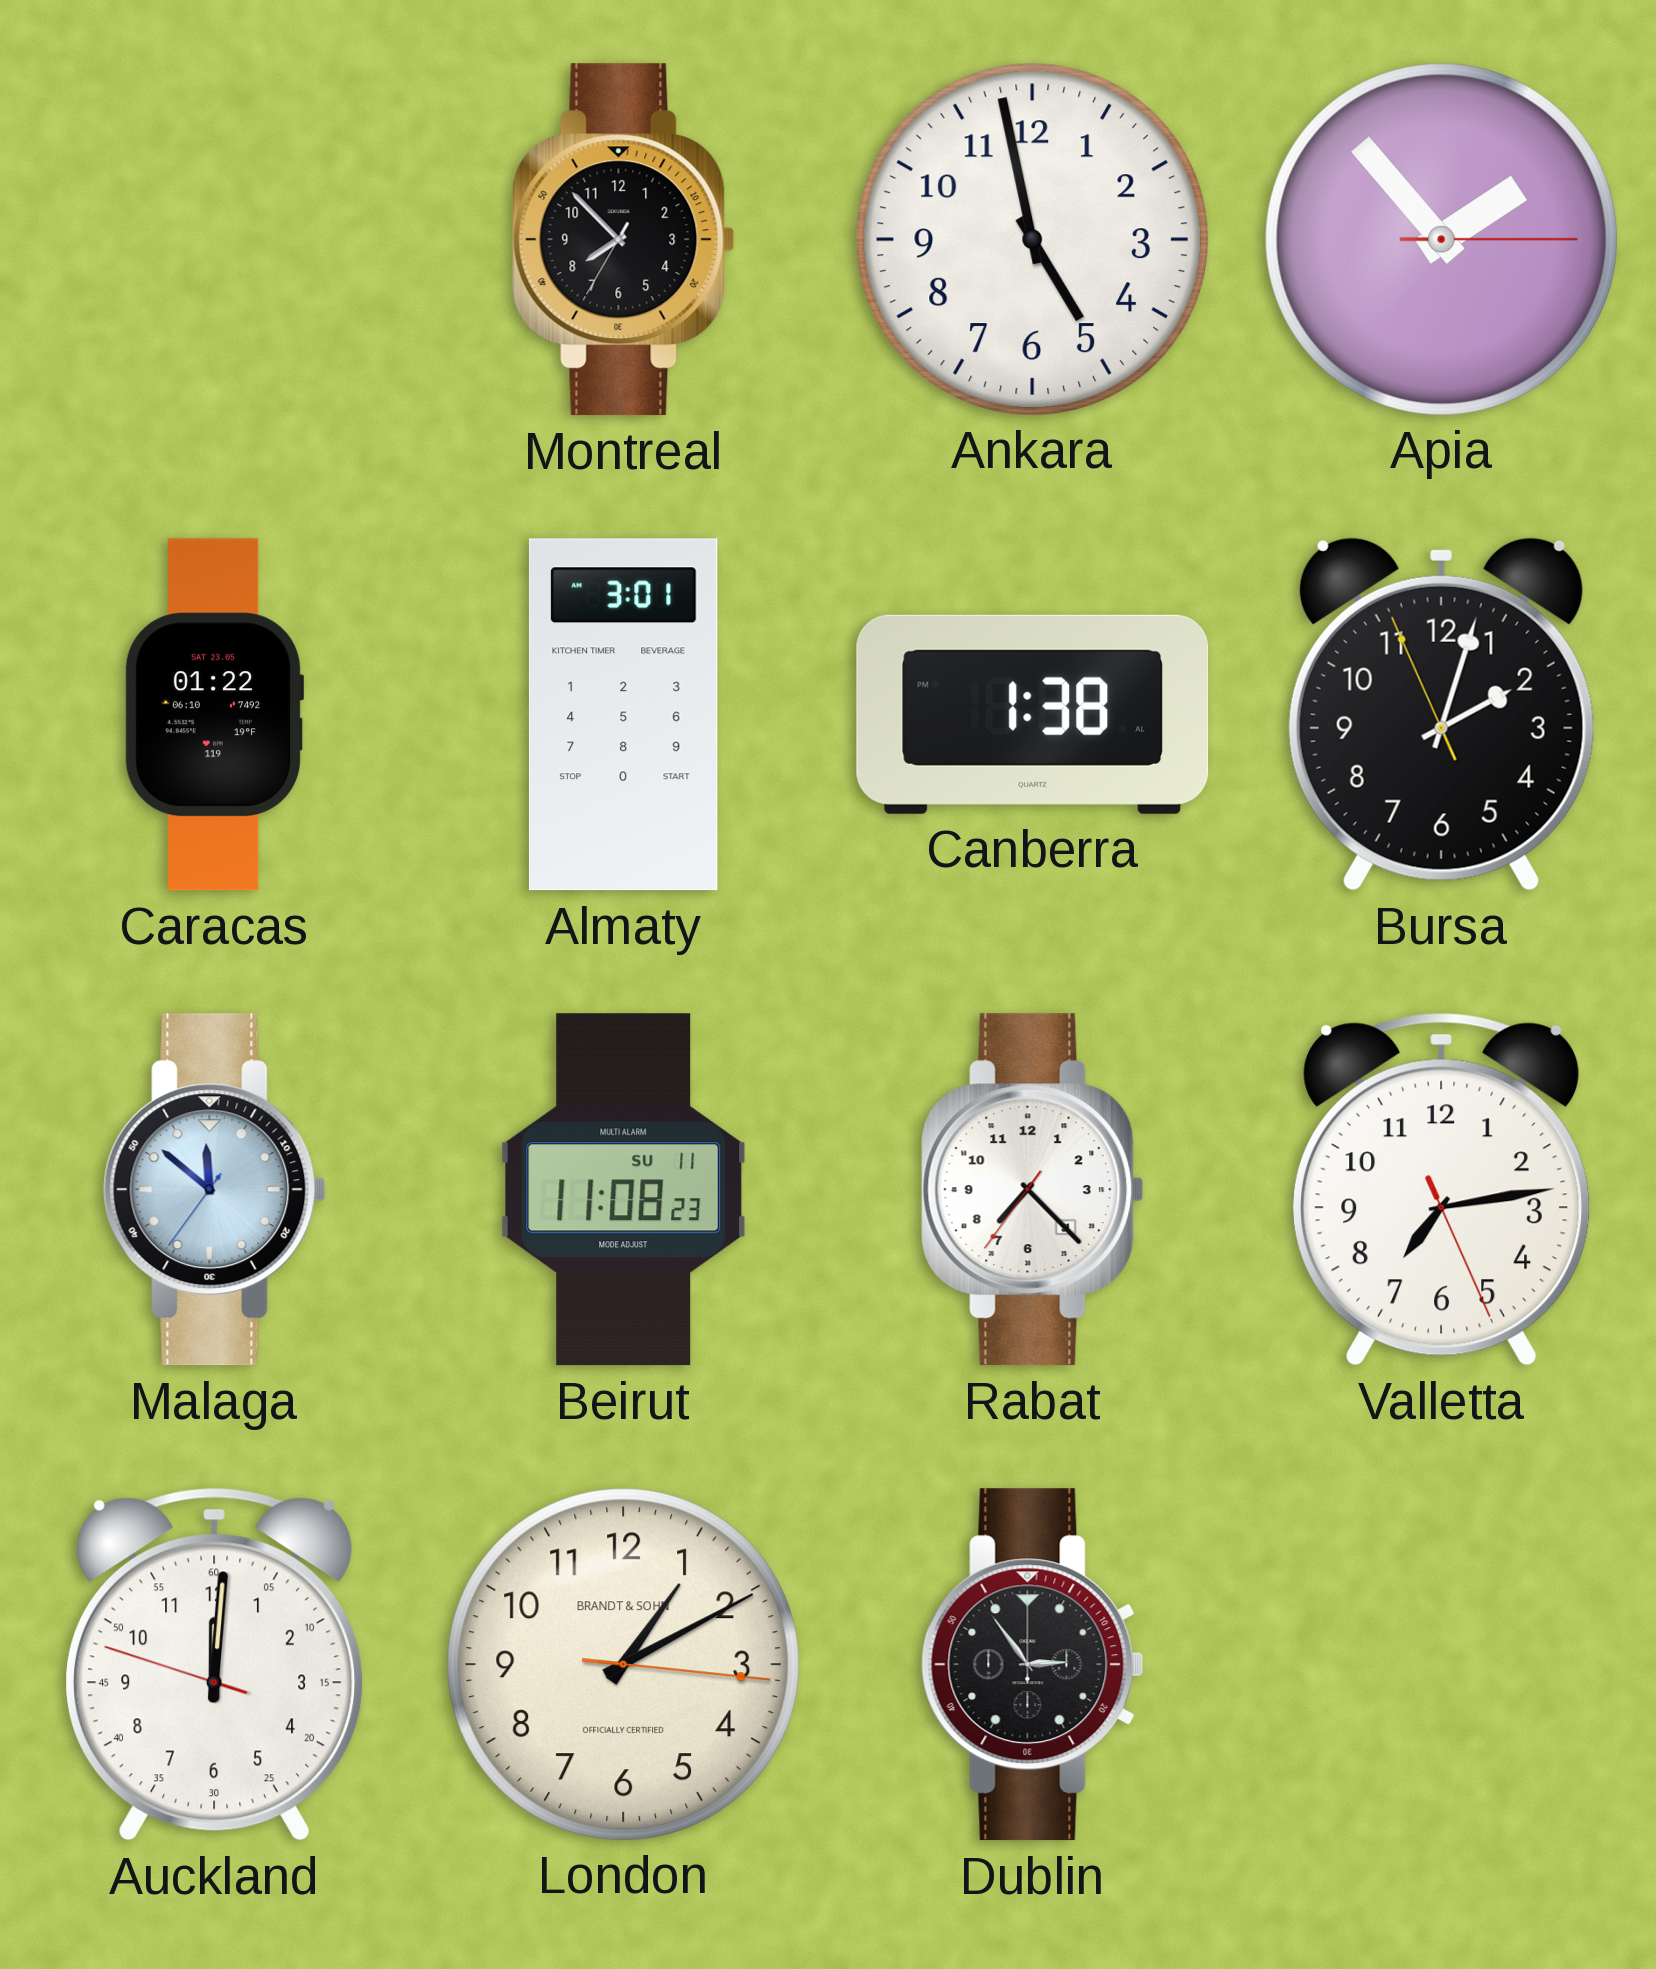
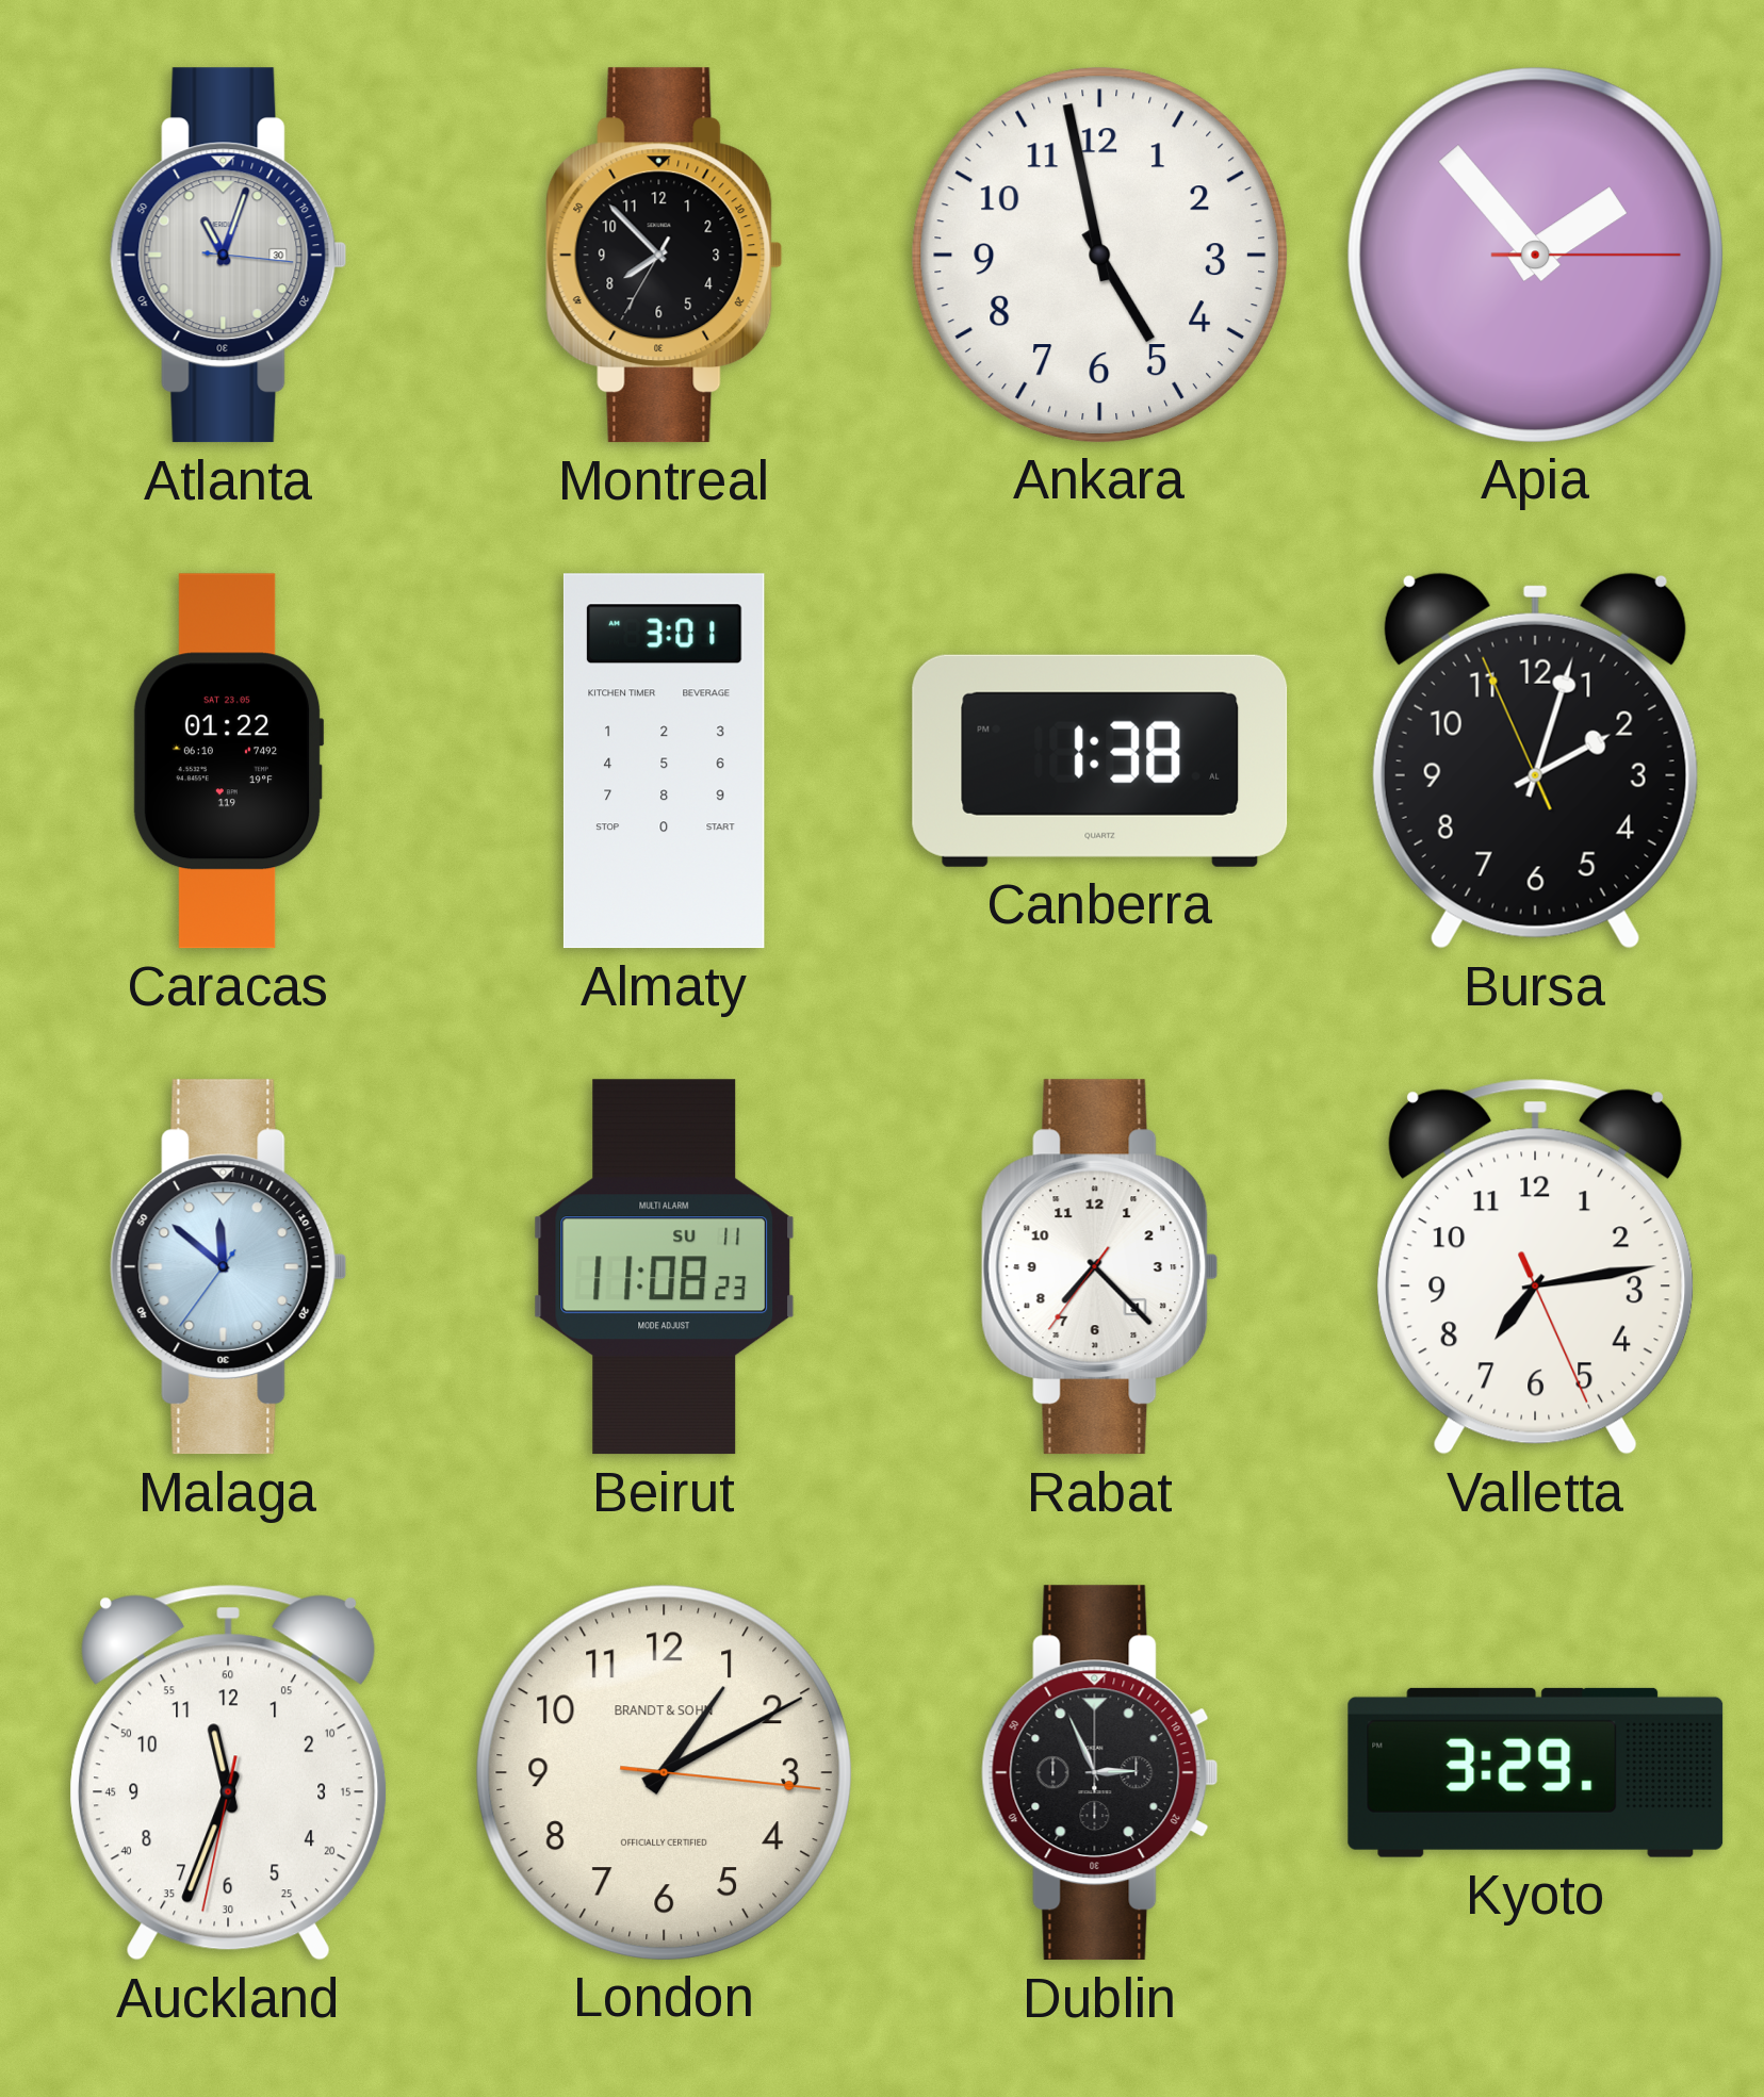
Atlanta: none -> 11:03 (229, 256)
Auckland: 12:00 -> 11:33 (229, 1772)
Dublin: 2:54 -> 2:56 (1100, 1773)
Kyoto: none -> 3:29 (1536, 1772)
